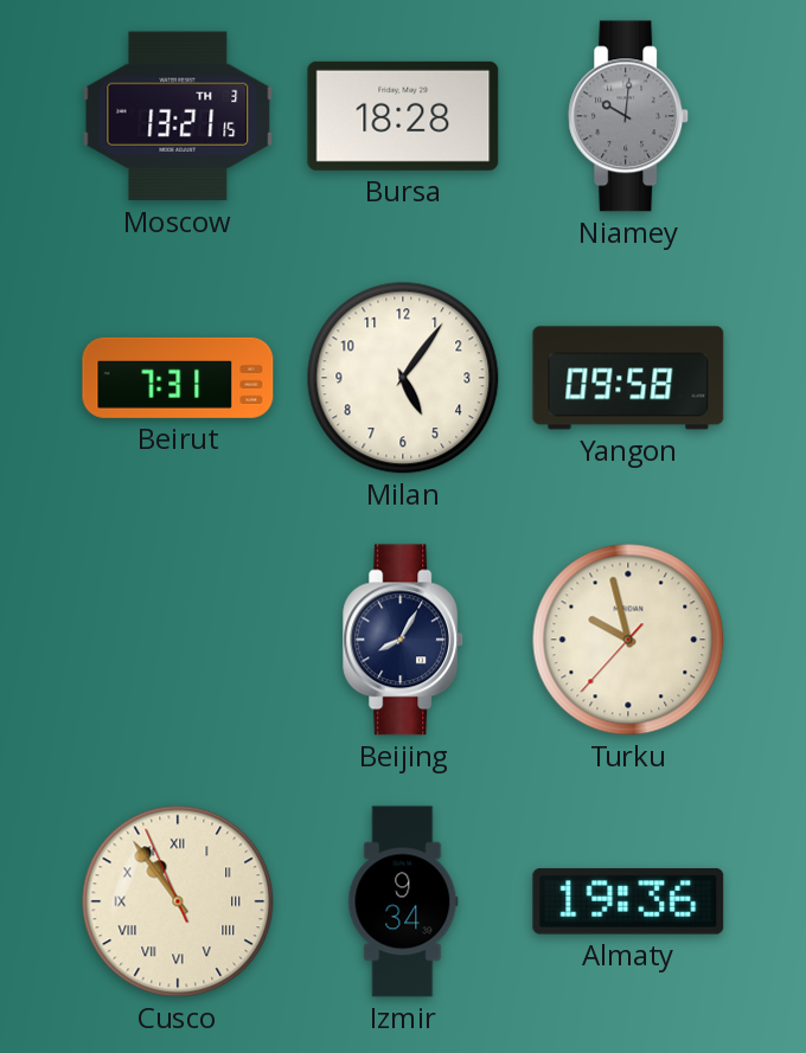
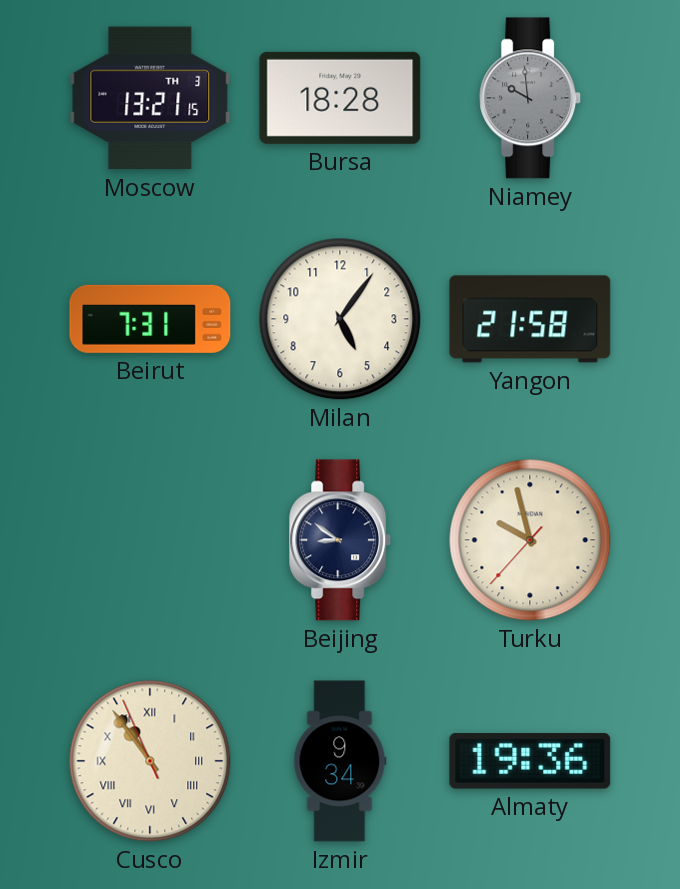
Niamey: 10:01 -> 9:59 (531, 98)
Yangon: 09:58 -> 21:58 (530, 319)
Beijing: 8:05 -> 8:51 (341, 540)
